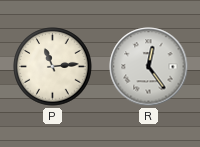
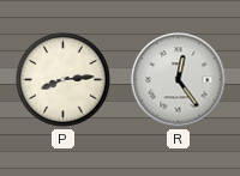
P: 11:14 -> 8:14 (64, 80)
